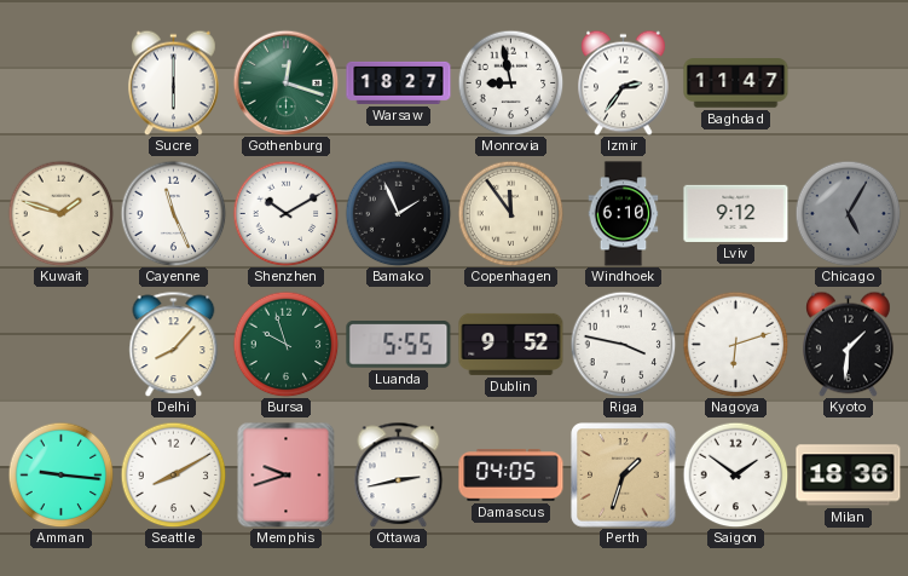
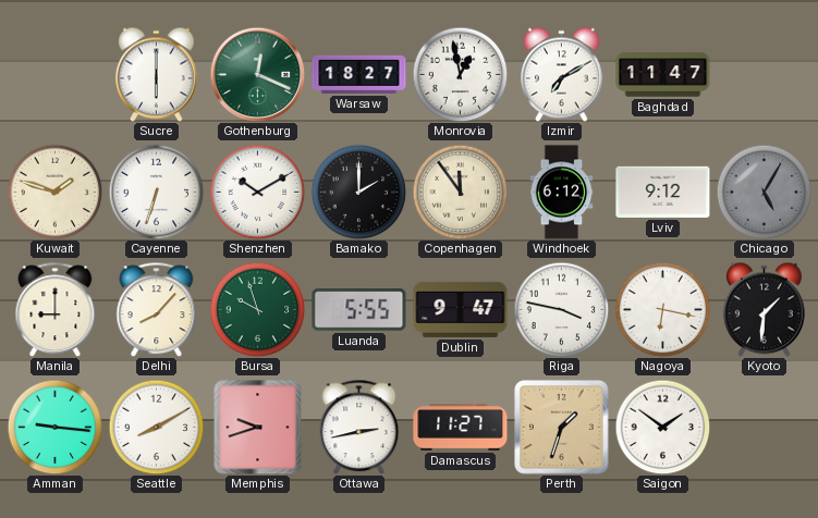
Gothenburg: 12:18 -> 12:19 (257, 74)
Monrovia: 8:58 -> 12:58 (460, 74)
Izmir: 2:36 -> 7:10 (562, 74)
Cayenne: 11:26 -> 6:33 (156, 192)
Bamako: 1:56 -> 2:00 (358, 192)
Windhoek: 6:10 -> 6:12 (562, 193)
Manila: none -> 9:00 (56, 309)
Dublin: 9:52 -> 9:47 (461, 309)
Nagoya: 6:12 -> 6:17 (662, 309)
Damascus: 04:05 -> 11:27 (461, 428)
Milan: 18:36 -> none (849, 476)
